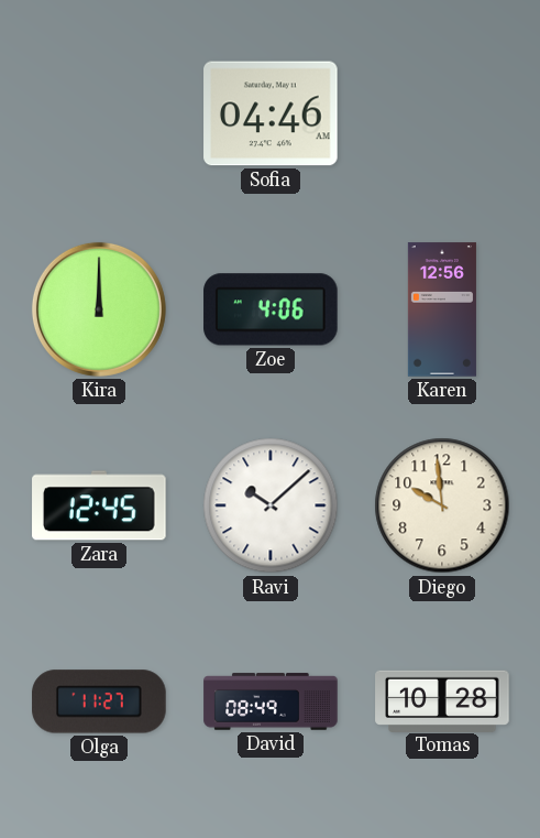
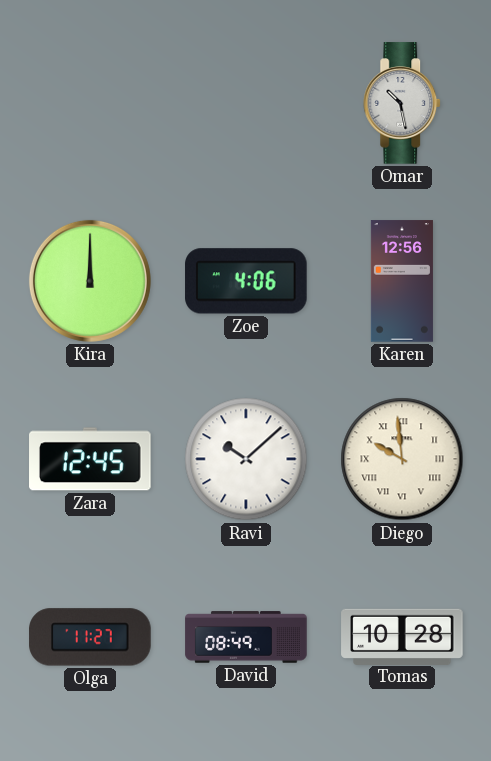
Sofia: 04:46 -> none (271, 113)
Omar: none -> 10:28 (403, 103)
Diego numerals: Arabic -> Roman (402, 459)
